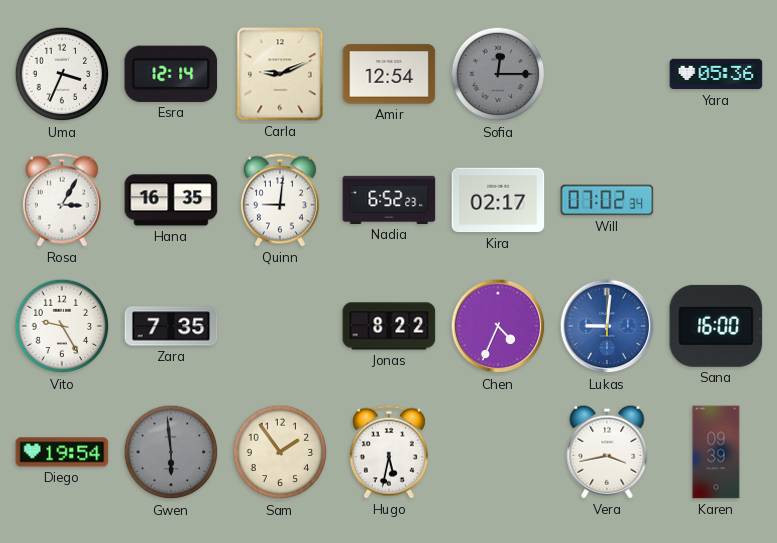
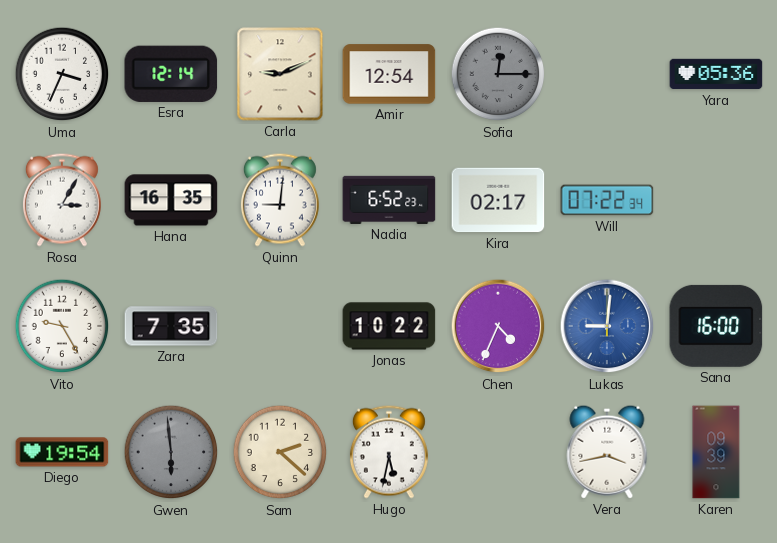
Will: 07:02 -> 07:22 (607, 200)
Jonas: 8:22 -> 10:22 (389, 326)
Sam: 1:54 -> 2:22 (280, 452)
